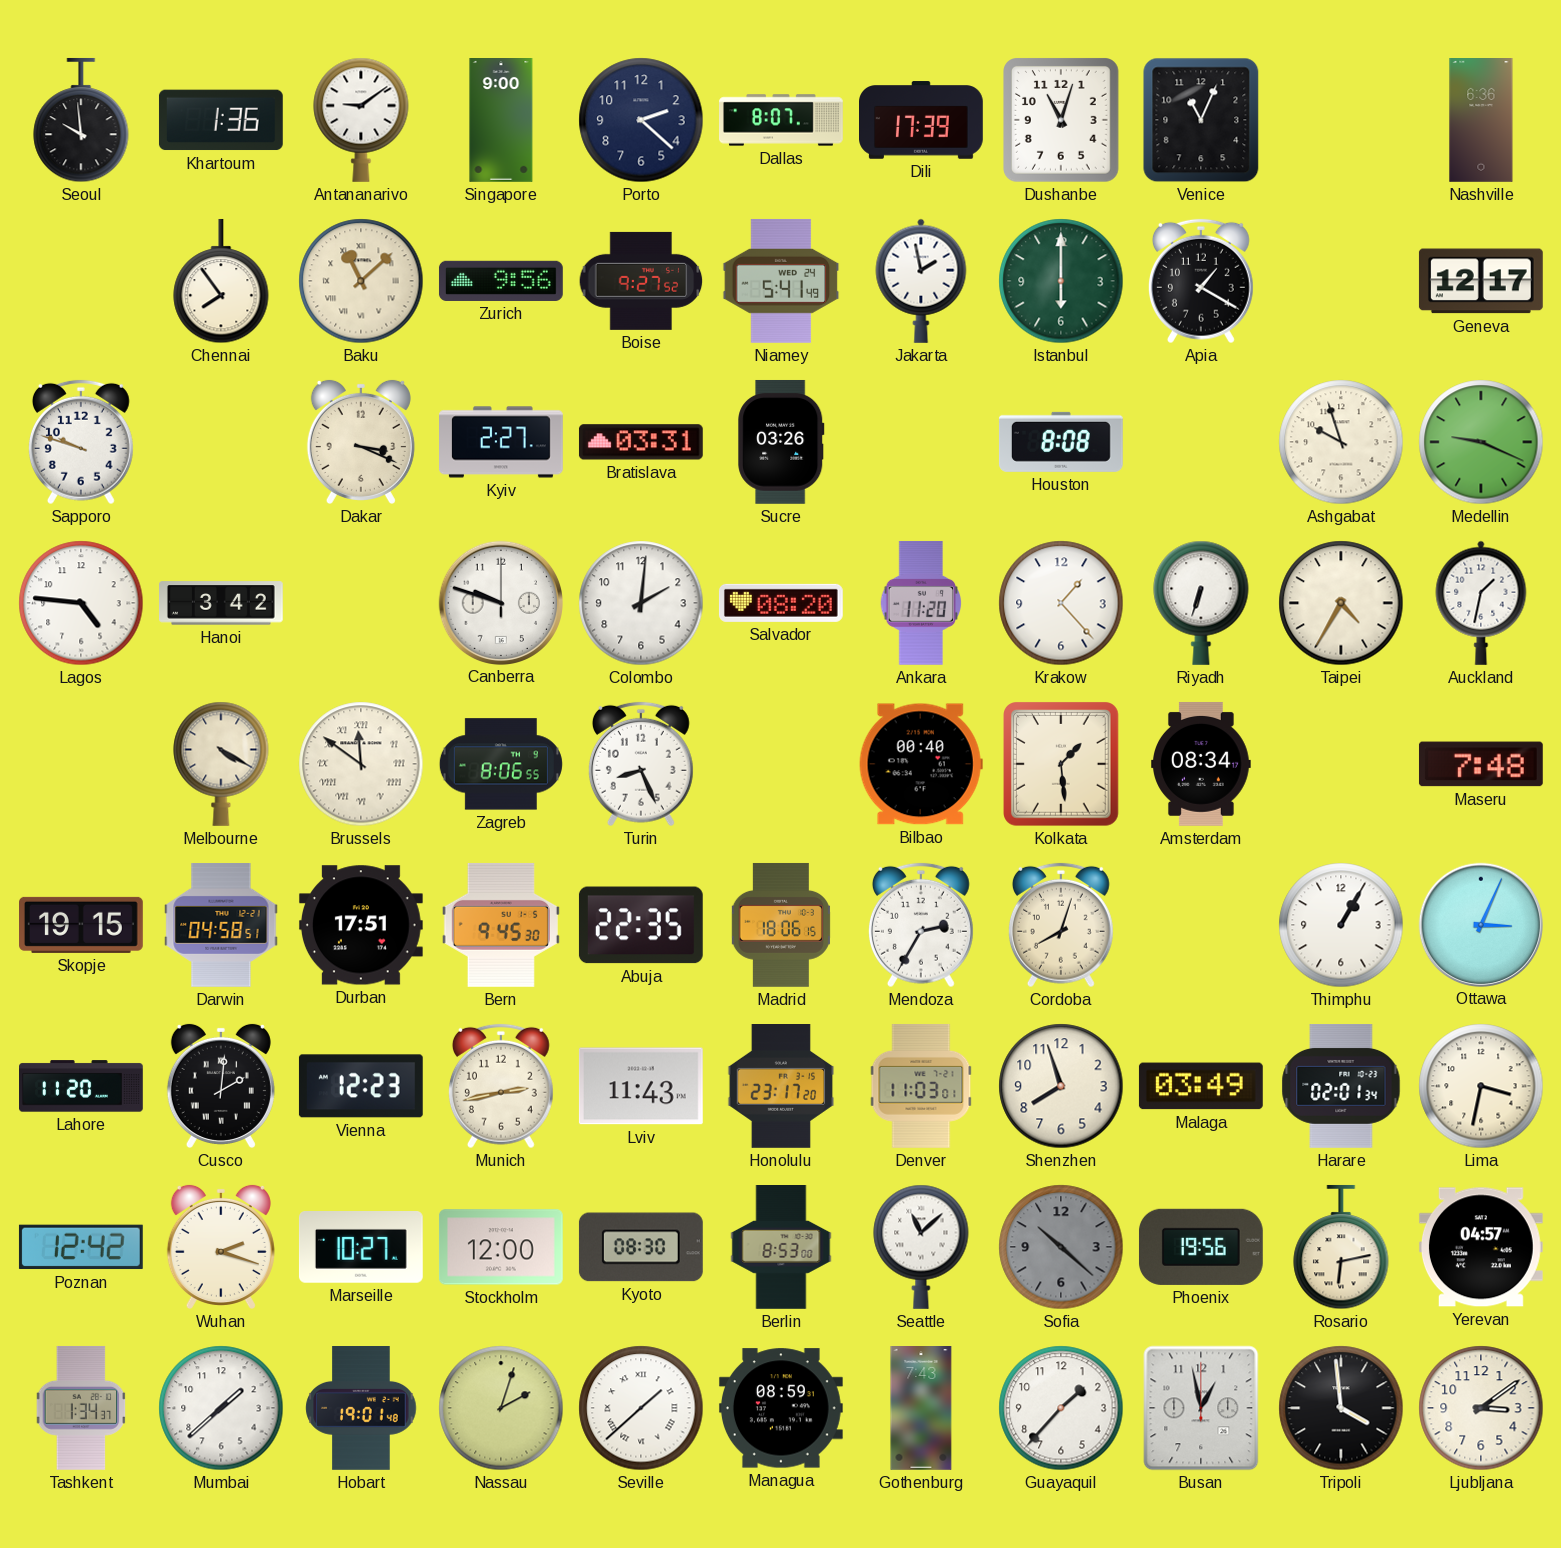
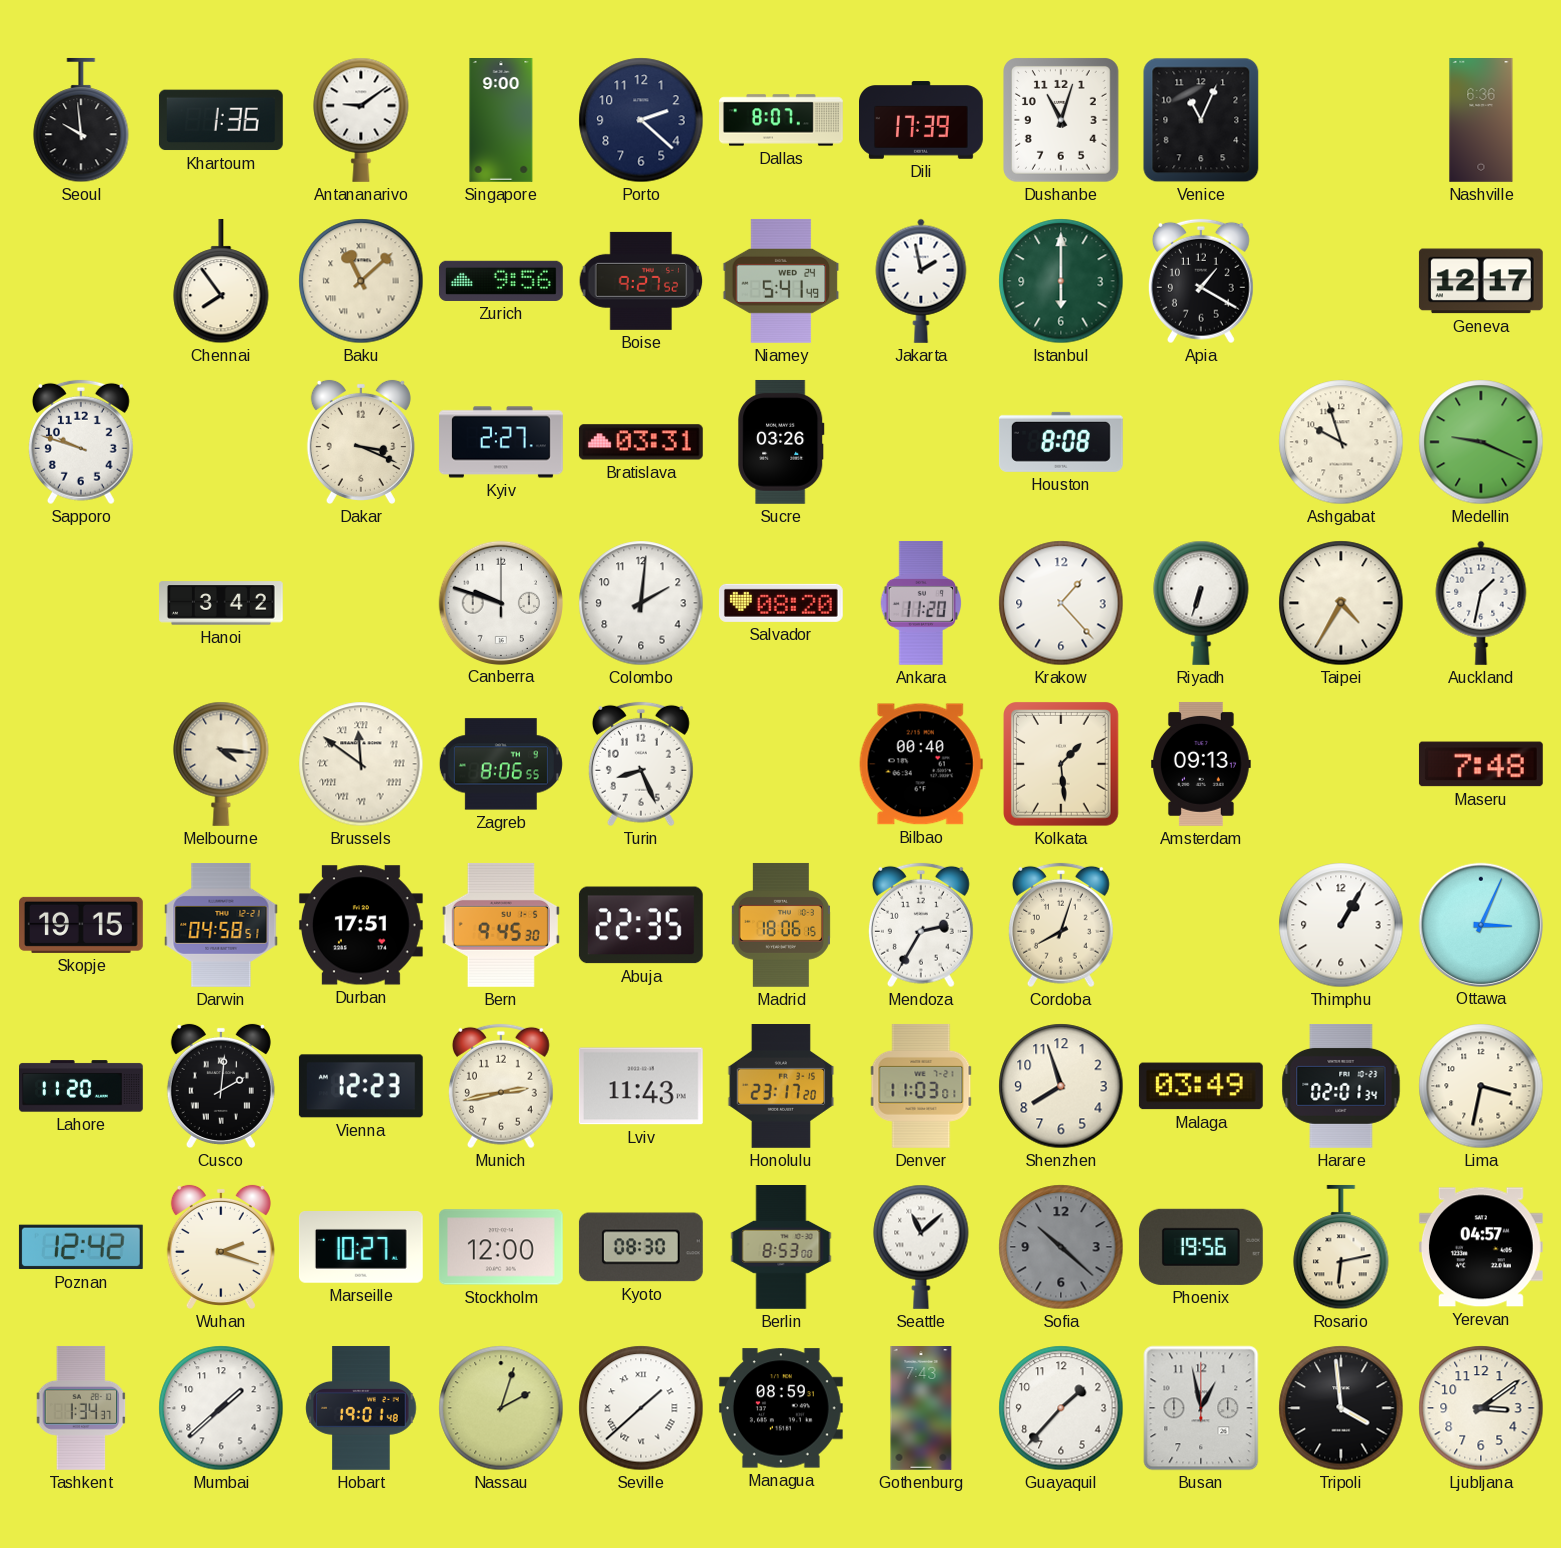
Lagos: 4:46 -> none (81, 603)
Melbourne: 4:20 -> 4:16 (221, 764)
Amsterdam: 08:34 -> 09:13 (1202, 764)
